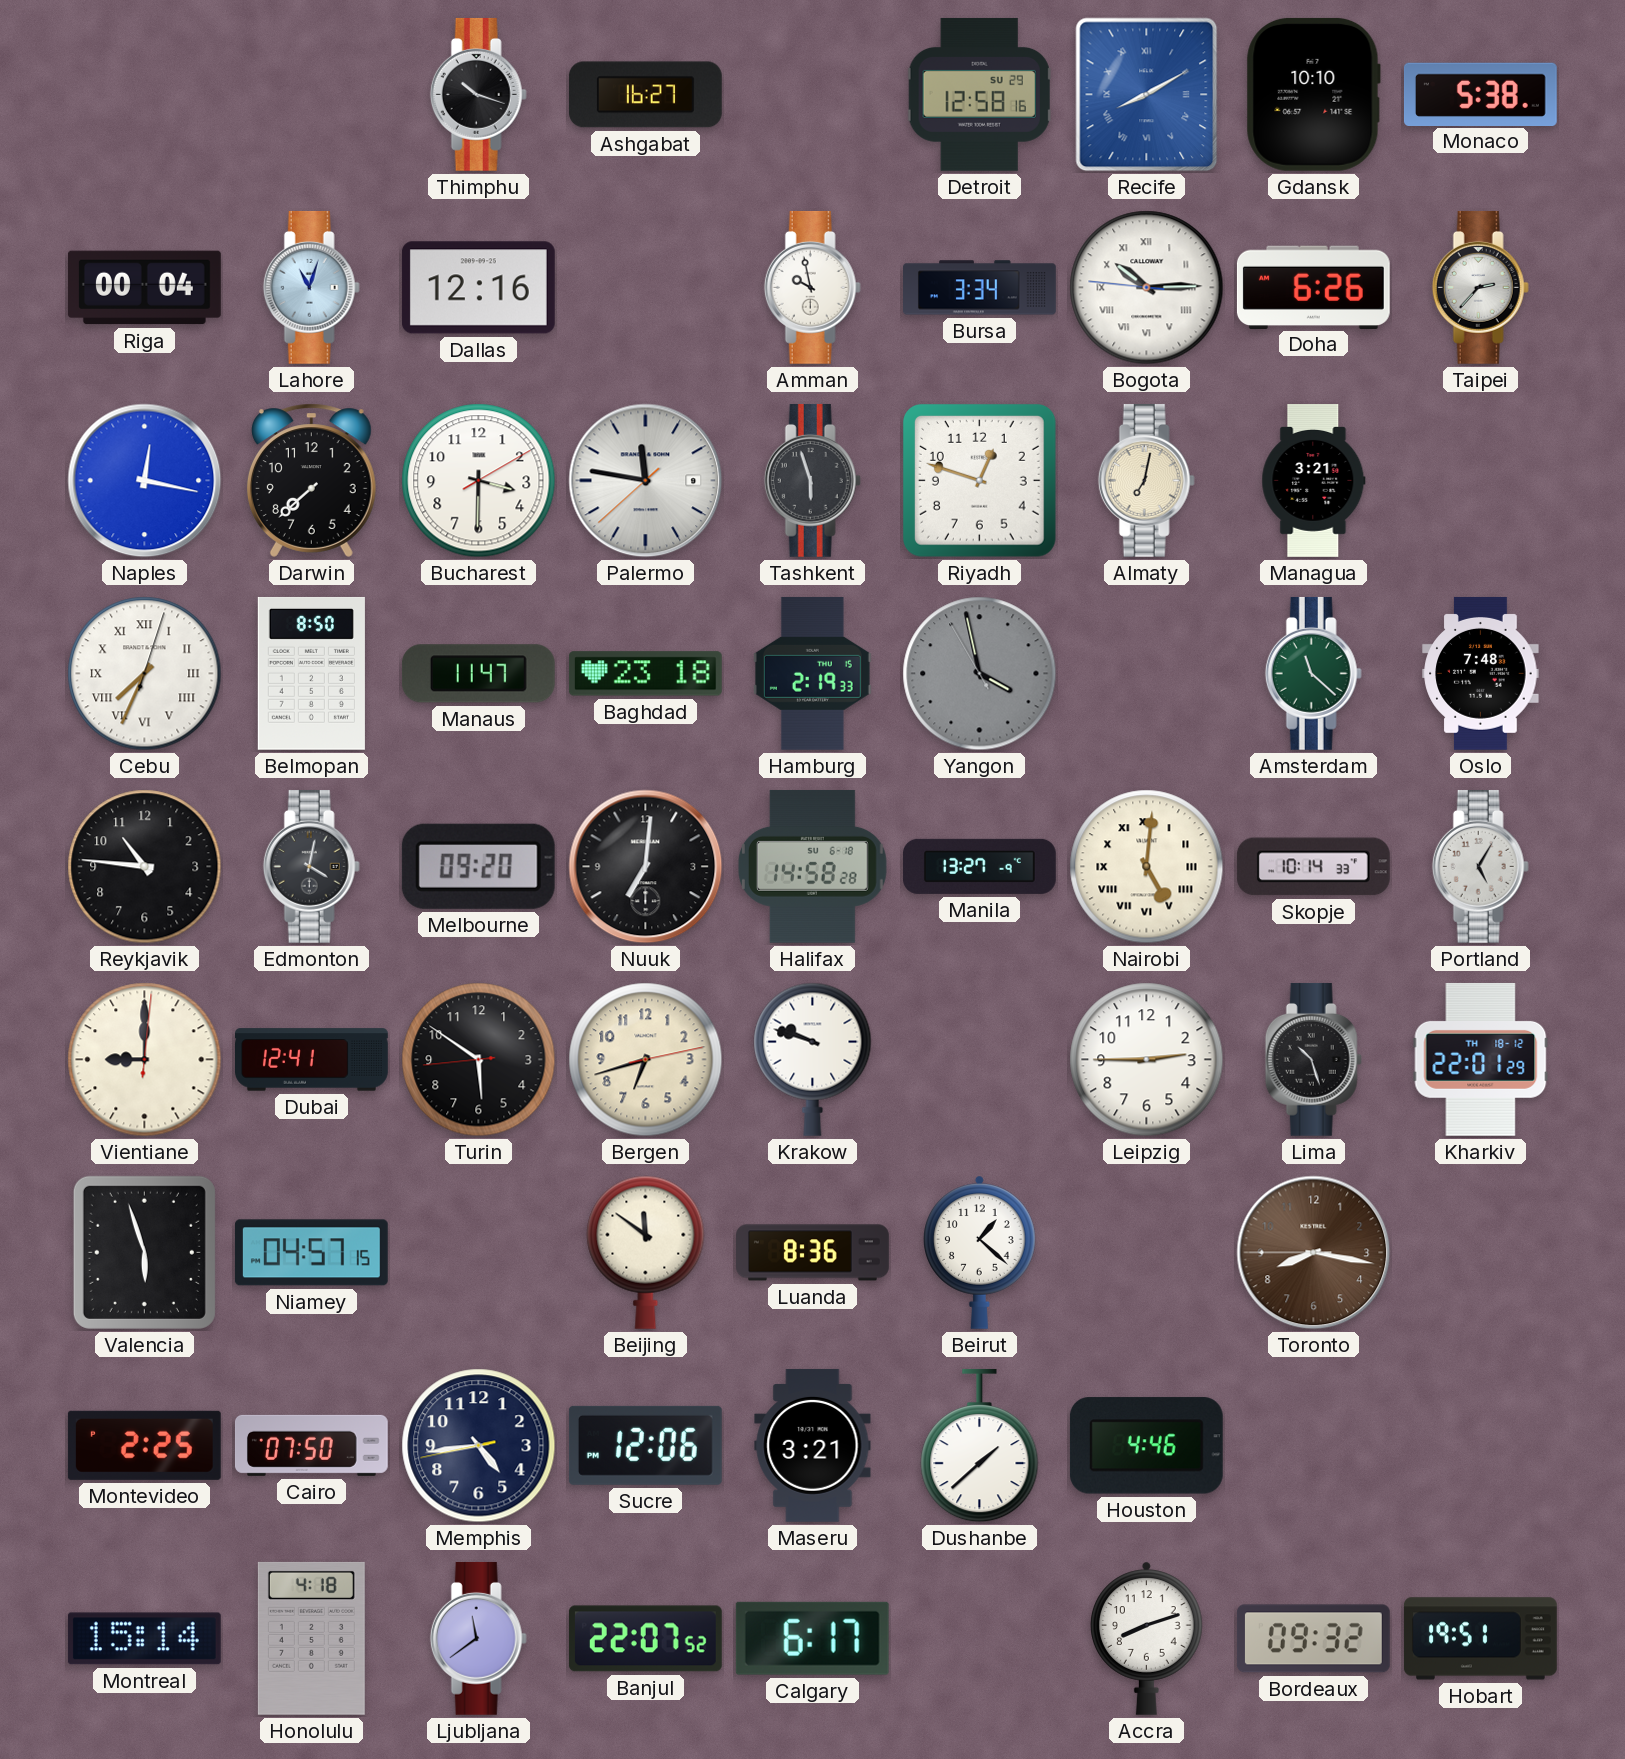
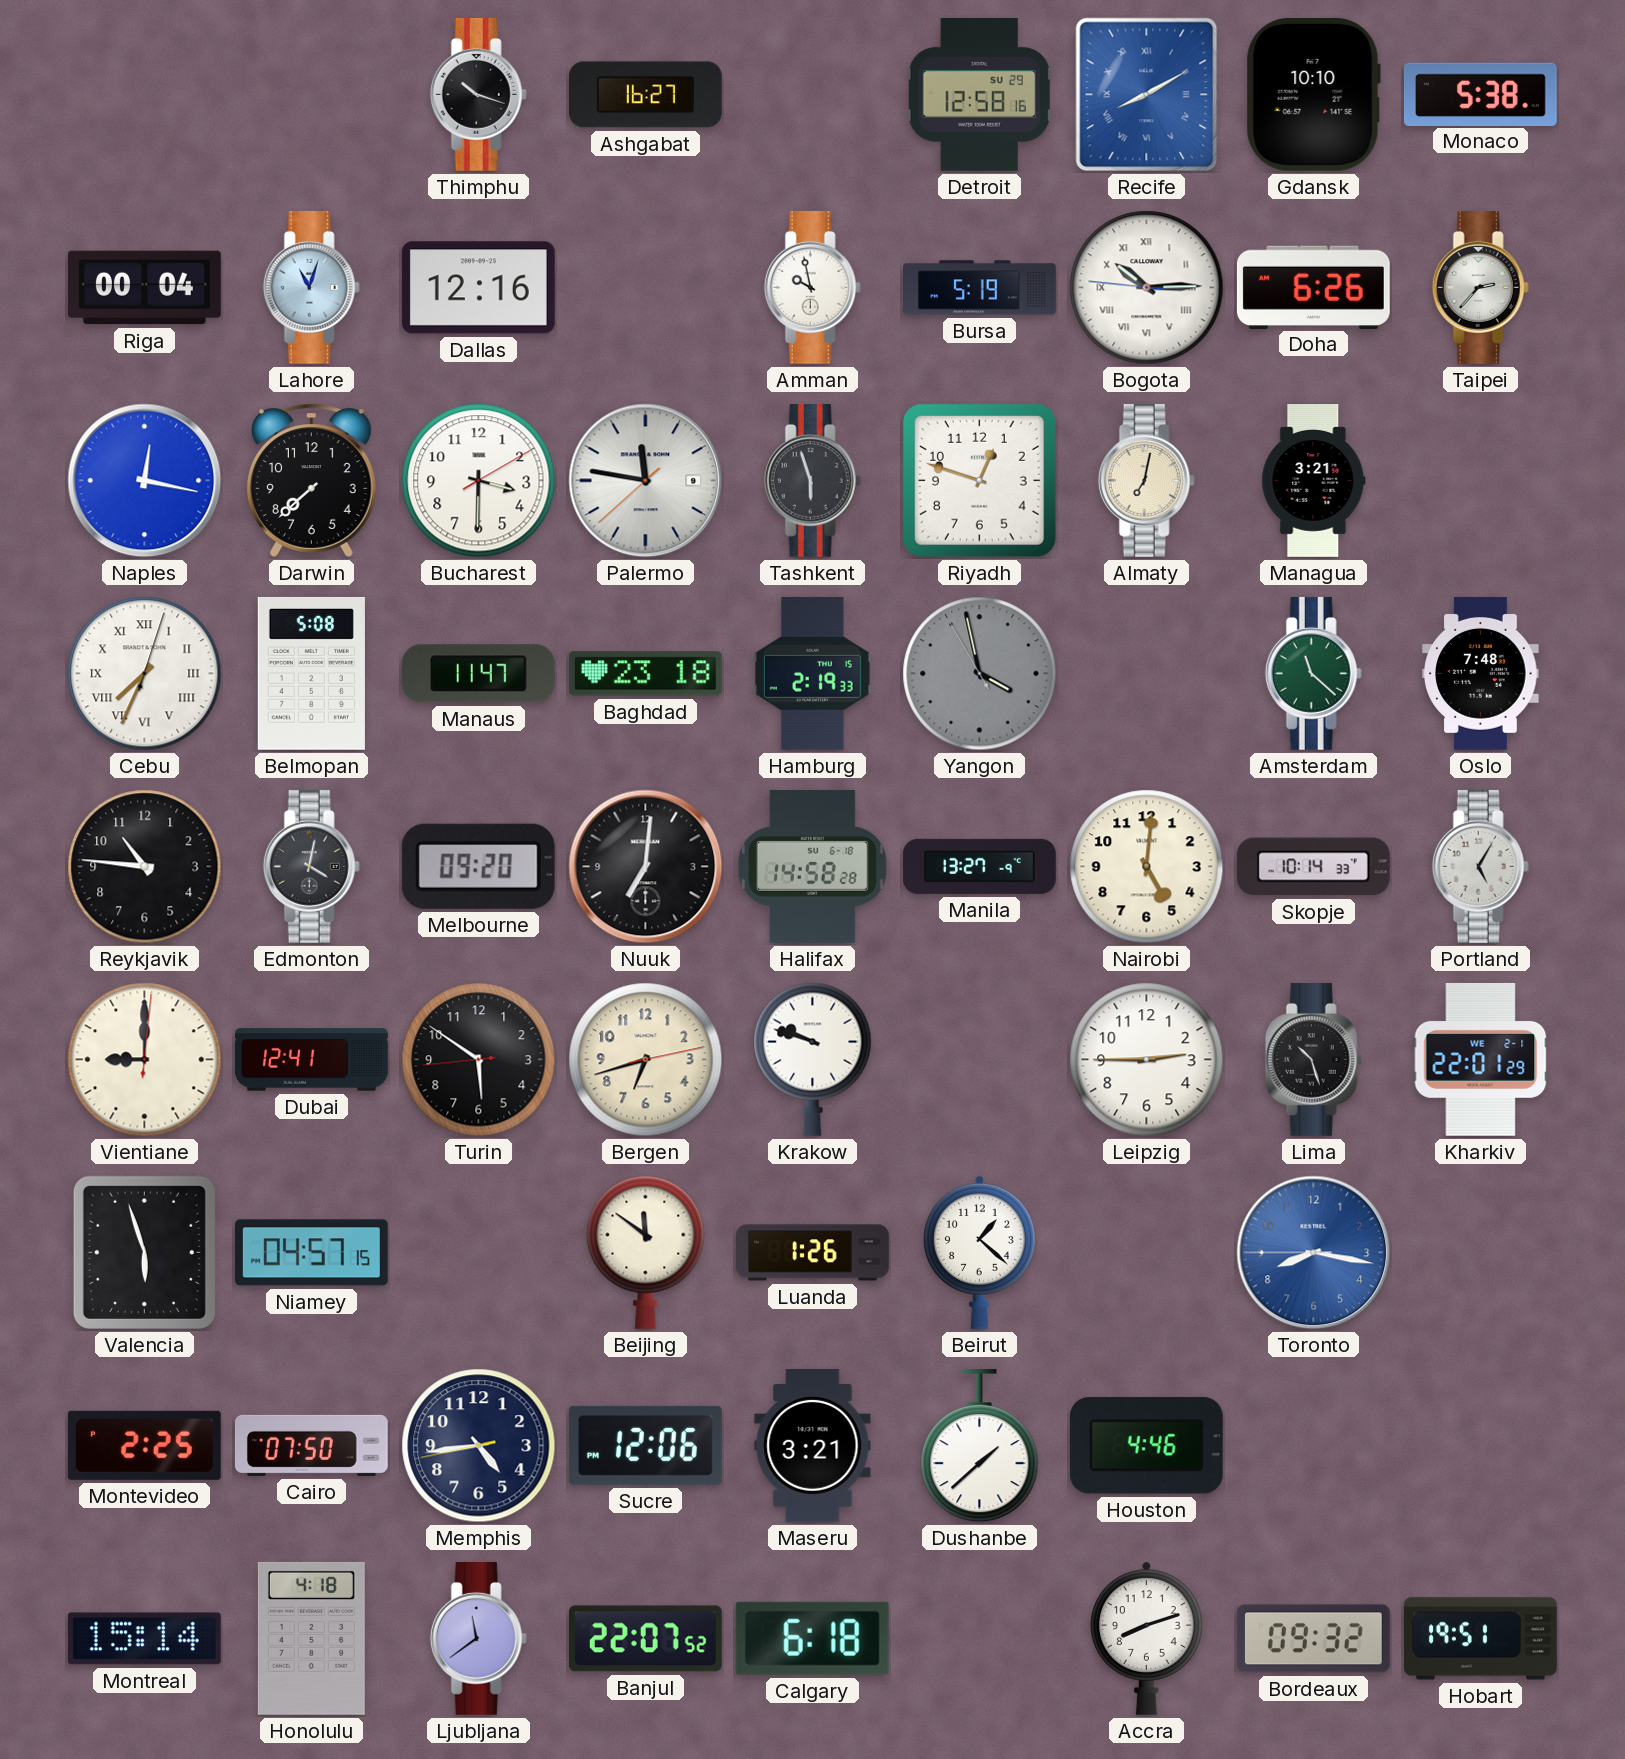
Bursa: 3:34 -> 5:19 (980, 288)
Belmopan: 8:50 -> 5:08 (311, 673)
Nairobi numerals: Roman -> Arabic (1147, 867)
Kharkiv date: TH 18-12 -> WE 2-1 (1481, 1059)
Luanda: 8:36 -> 1:26 (813, 1253)
Toronto dial: brown -> blue (1314, 1253)
Calgary: 6:17 -> 6:18 (812, 1638)
